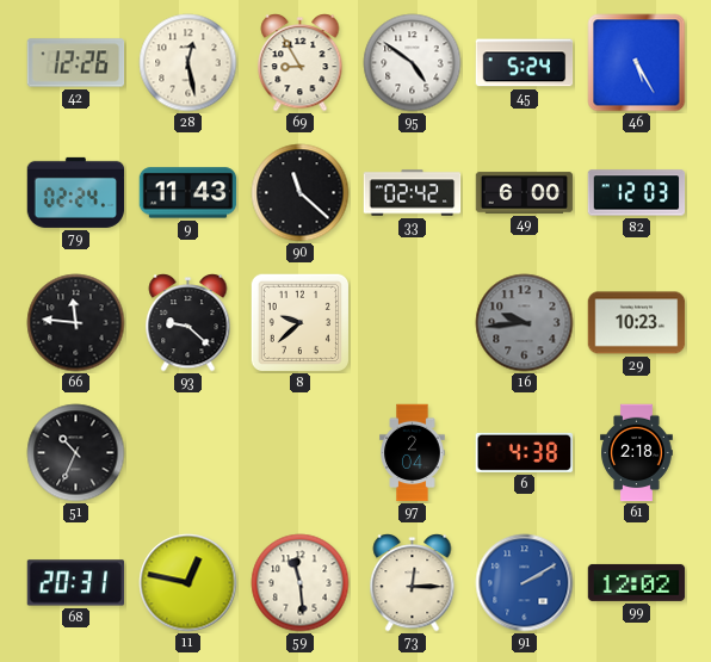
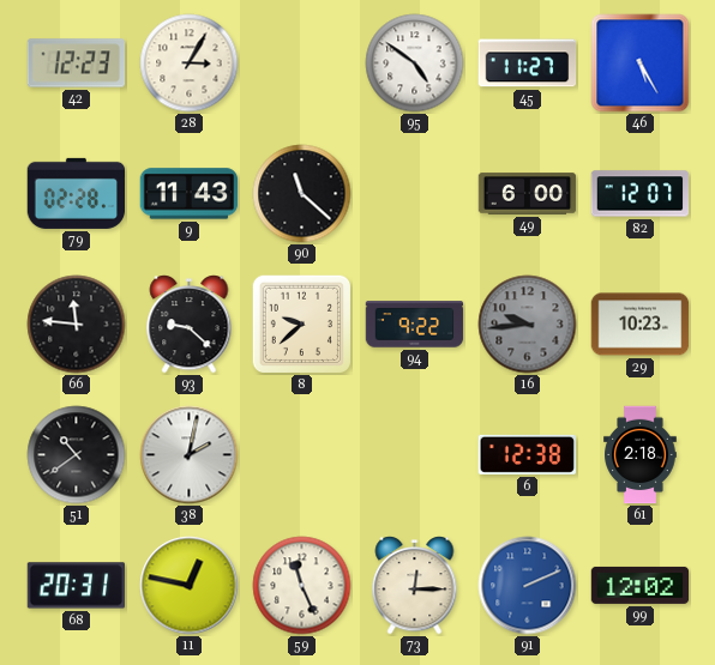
42: 12:26 -> 12:23 (77, 64)
28: 12:28 -> 3:05 (190, 64)
69: 8:55 -> none (301, 63)
45: 5:24 -> 11:27 (528, 64)
79: 02:24 -> 02:28 (77, 193)
33: 02:42 -> none (413, 193)
82: 12:03 -> 12:07 (641, 194)
94: none -> 9:22 (415, 325)
51: 10:34 -> 10:39 (77, 455)
38: none -> 2:02 (190, 455)
97: 2:04 -> none (413, 453)
6: 4:38 -> 12:38 (528, 454)
59: 11:29 -> 11:26 (302, 586)
91: 2:10 -> 2:11 (528, 586)
